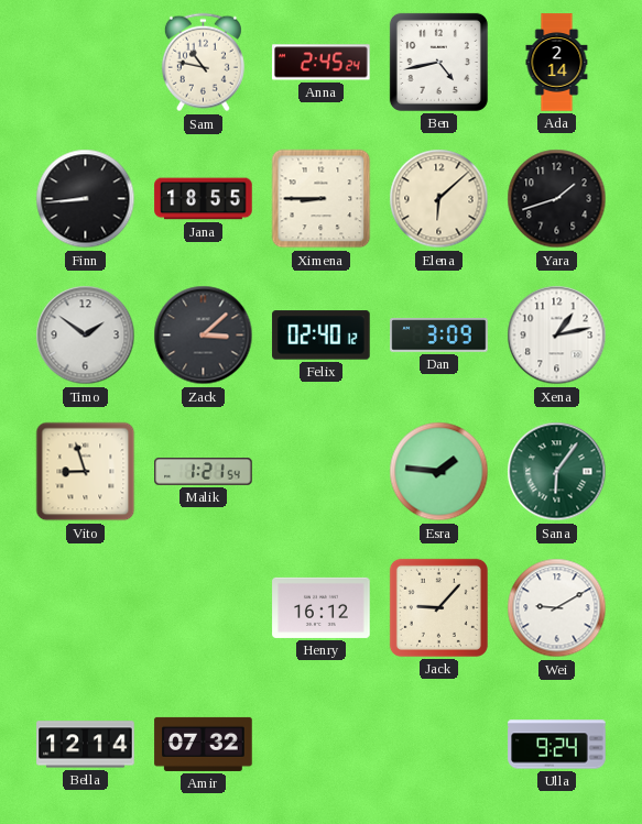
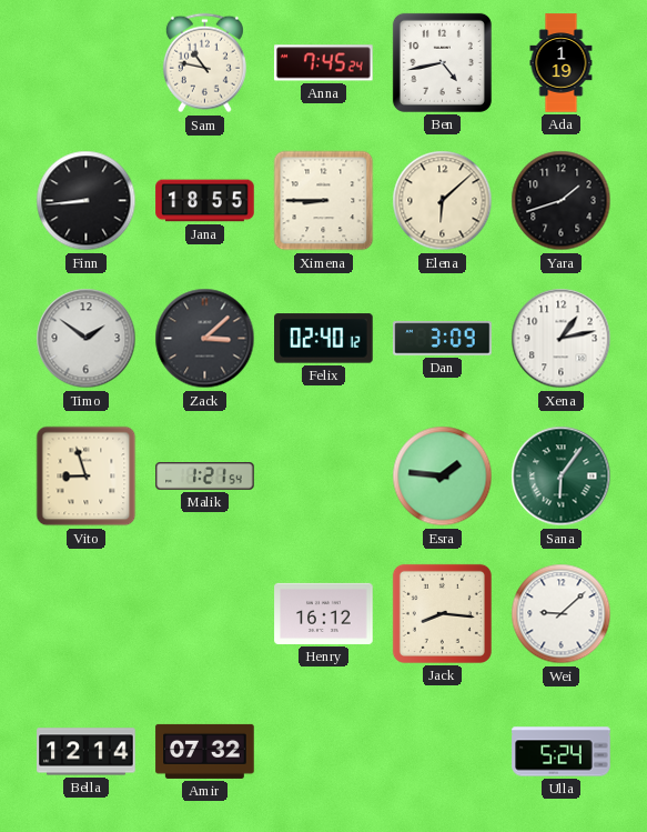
Anna: 2:45 -> 7:45 (324, 63)
Ada: 2:14 -> 1:19 (562, 63)
Jack: 9:07 -> 8:16 (442, 613)
Wei: 9:10 -> 9:08 (562, 614)
Ulla: 9:24 -> 5:24 (562, 752)
